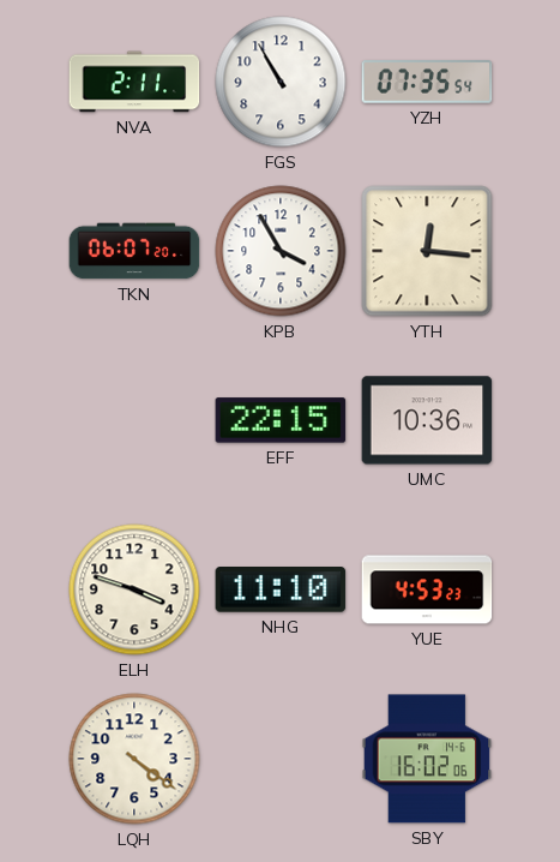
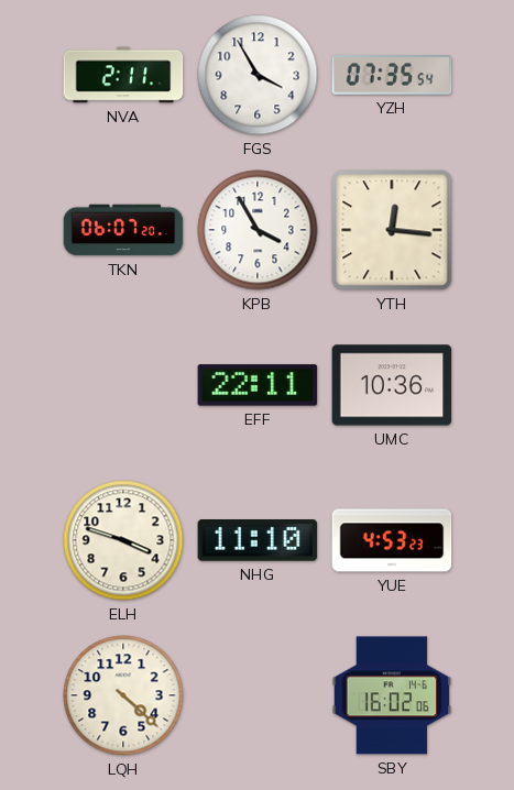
FGS: 10:55 -> 3:55 (258, 75)
EFF: 22:15 -> 22:11 (258, 385)
LQH: 4:21 -> 4:22 (123, 695)
